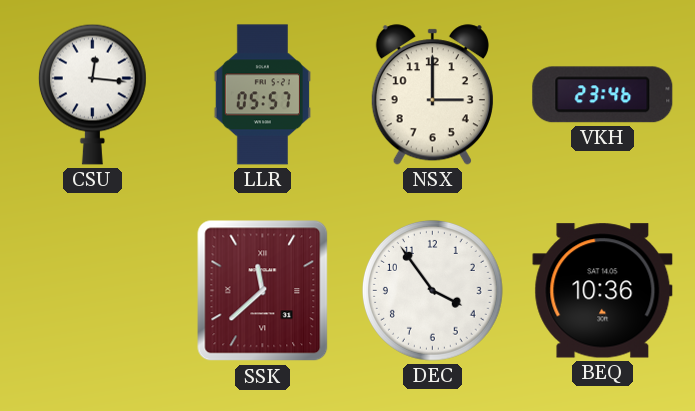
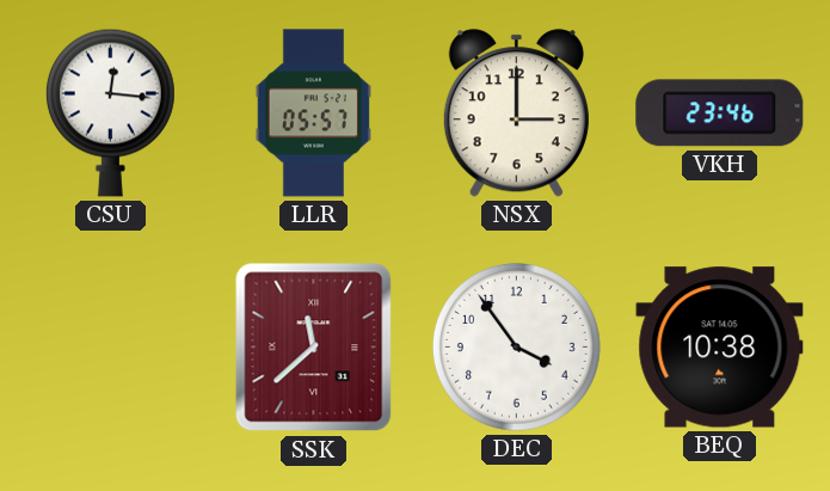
BEQ: 10:36 -> 10:38 (720, 348)
